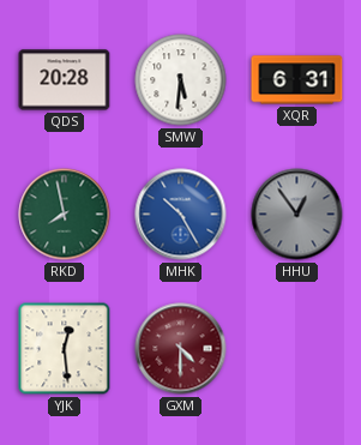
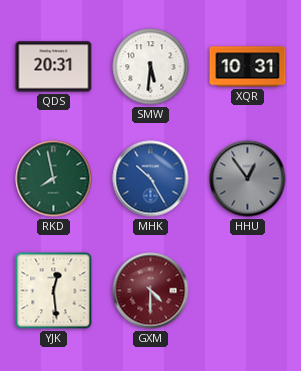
QDS: 20:28 -> 20:31 (54, 67)
XQR: 6:31 -> 10:31 (248, 67)
